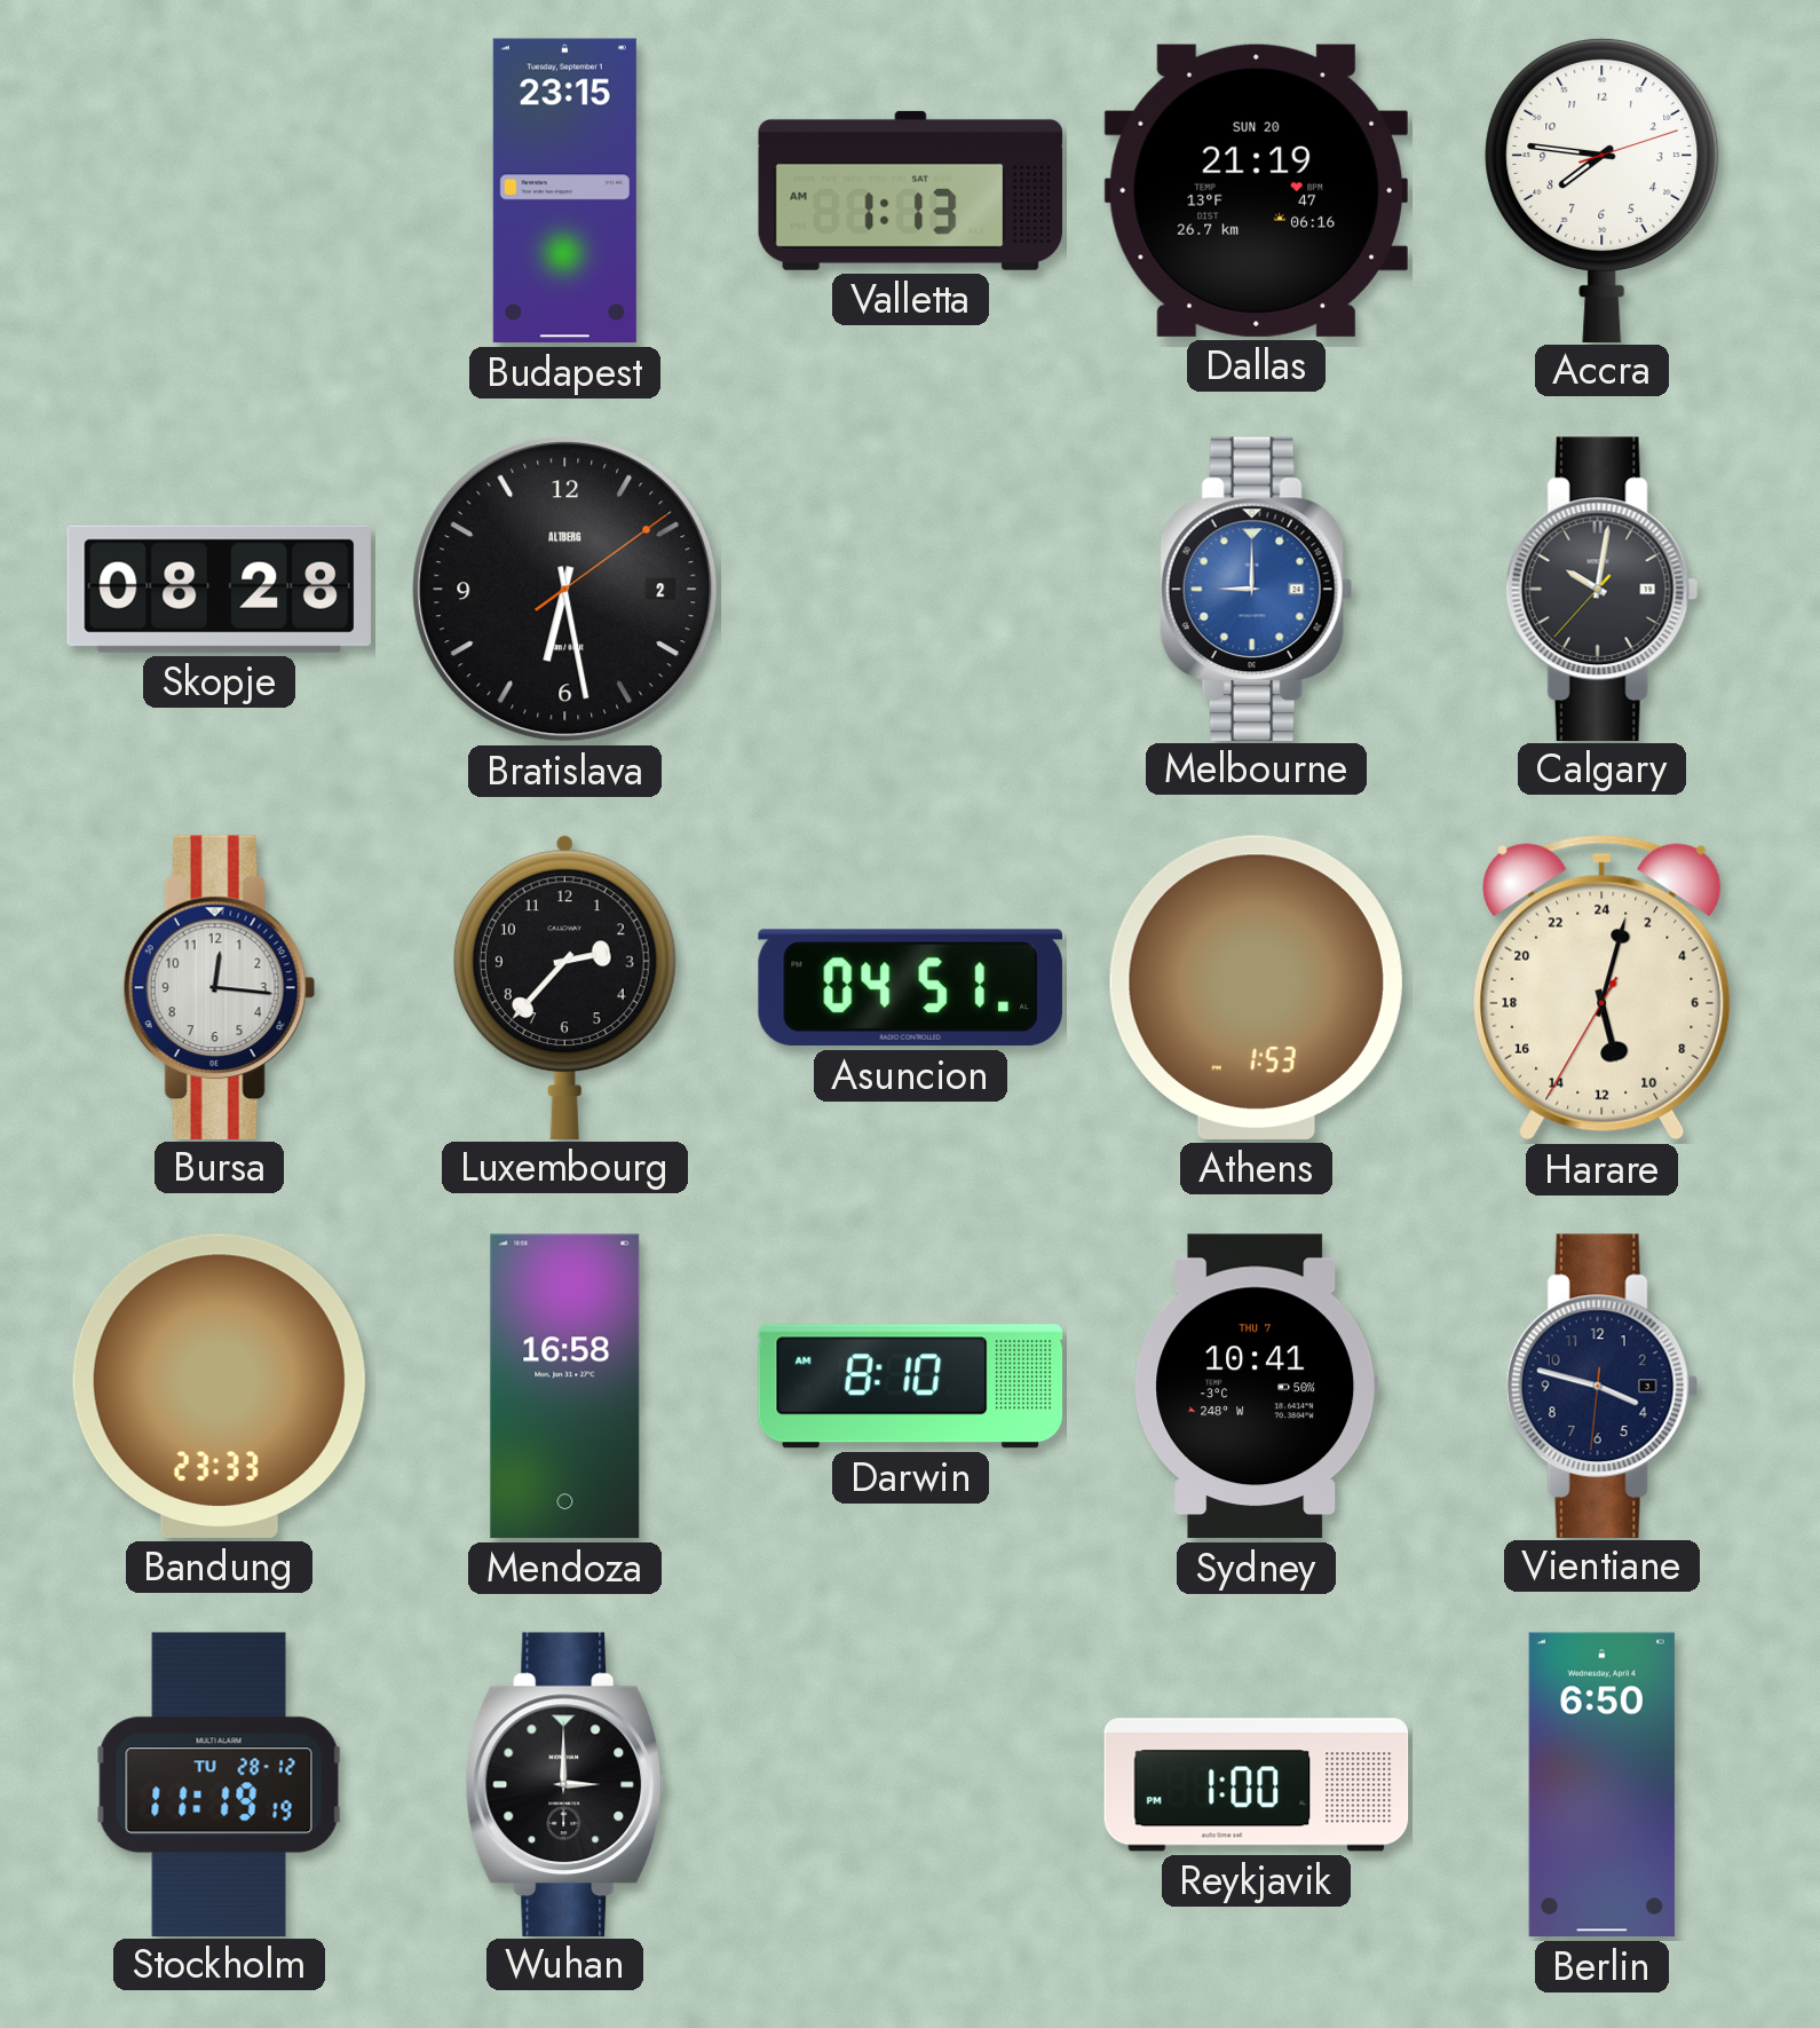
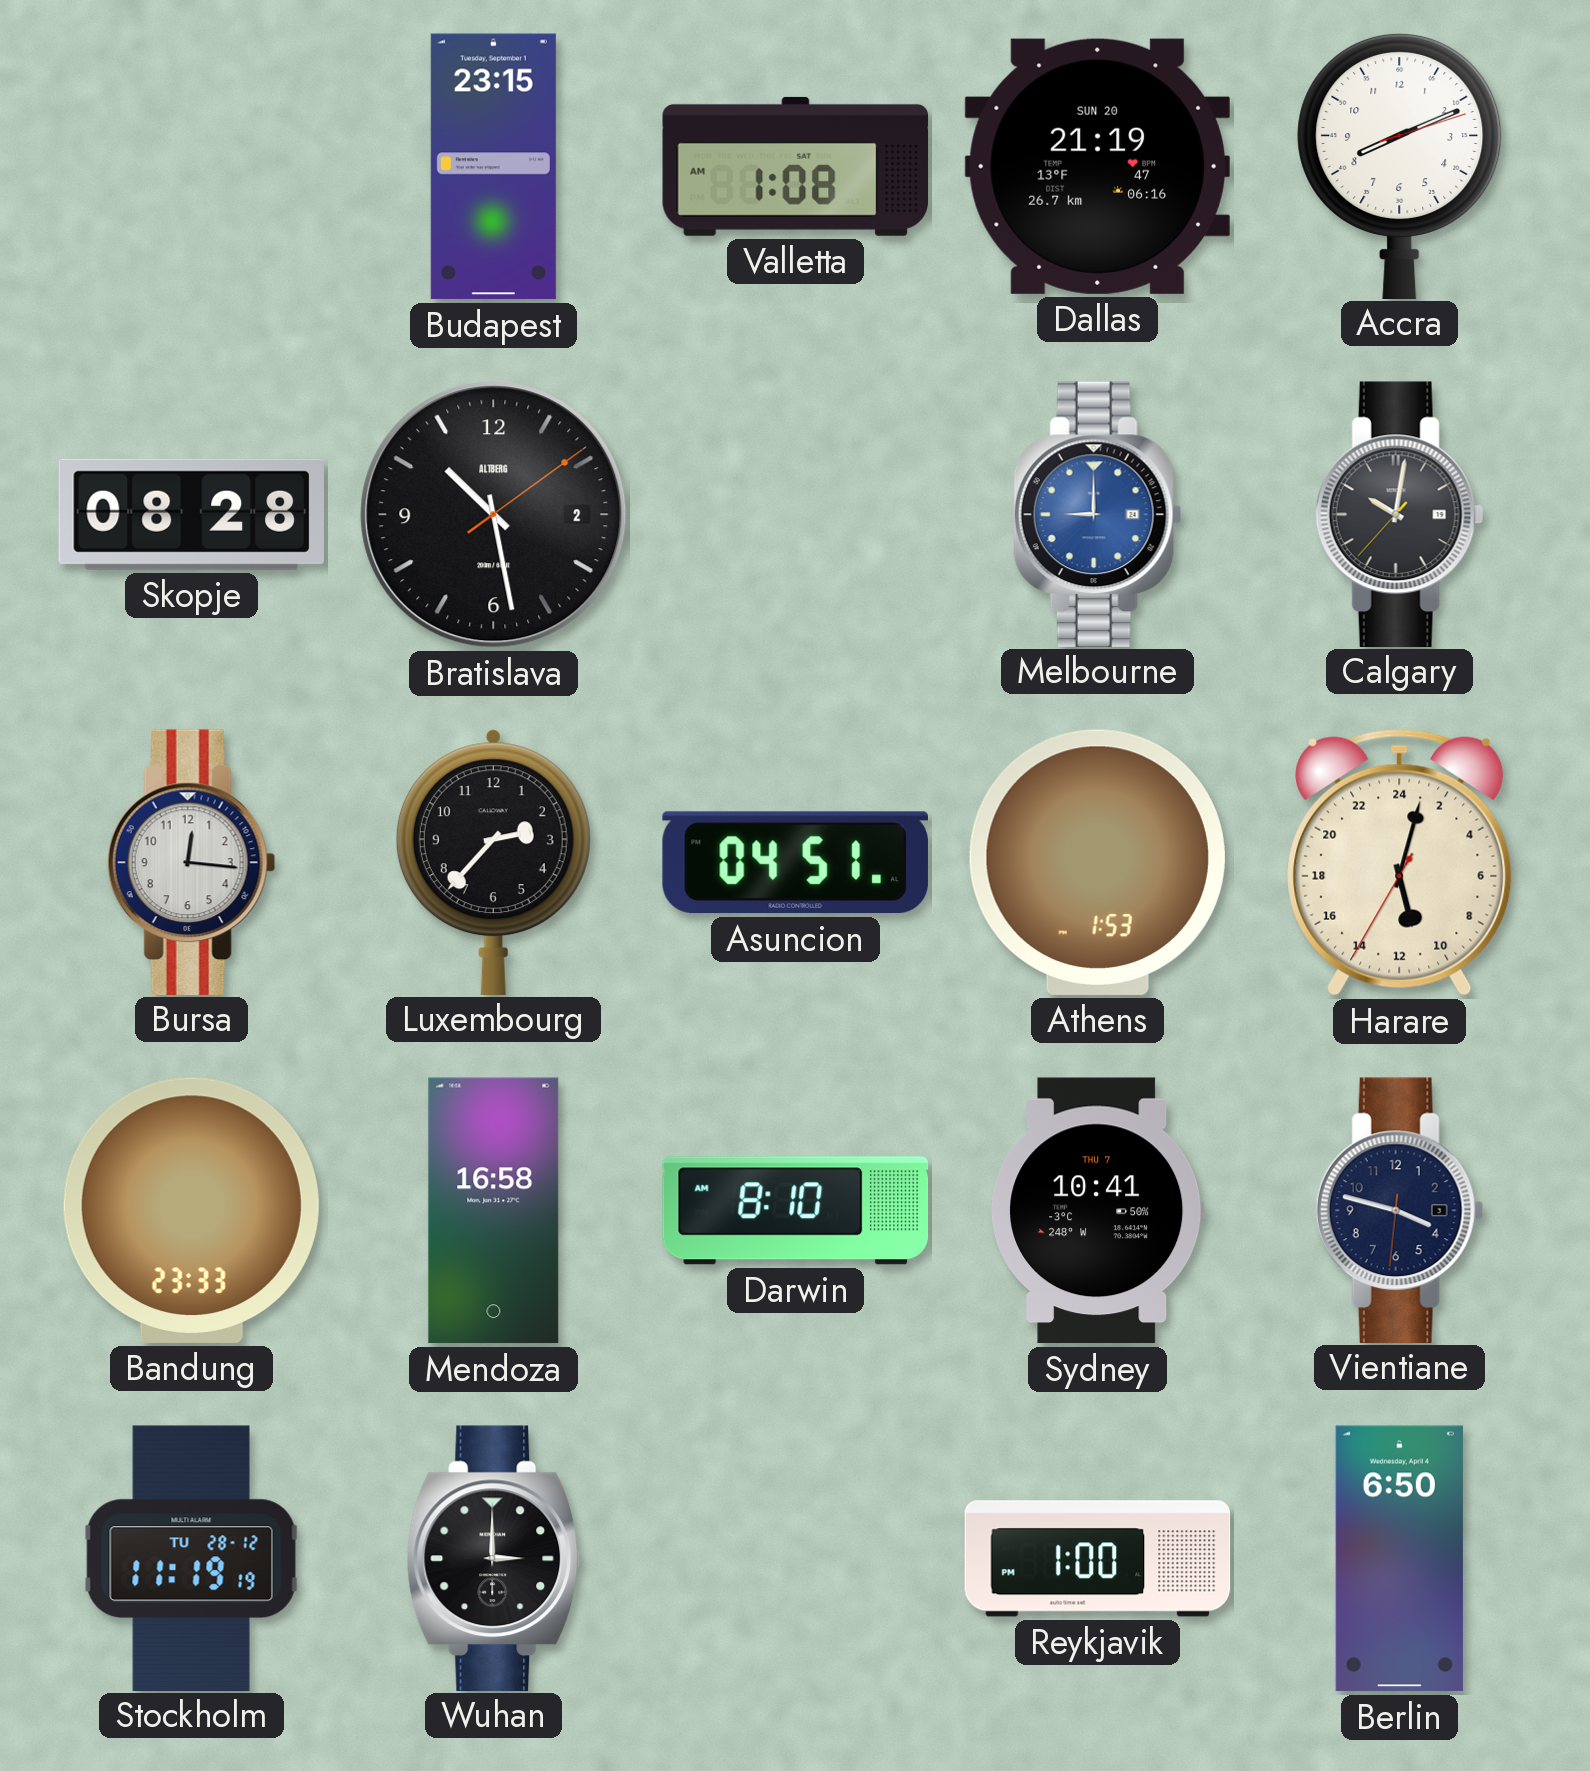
Valletta: 1:13 -> 1:08 (796, 166)
Accra: 7:46 -> 8:11 (1400, 165)
Bratislava: 6:28 -> 10:28 (494, 515)
